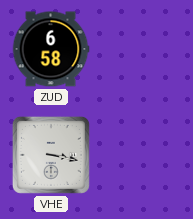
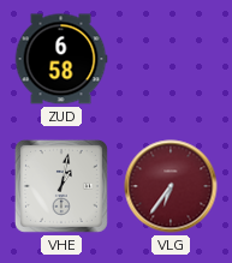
VHE: 3:17 -> 1:02 (61, 186)
VLG: none -> 6:36 (171, 186)
